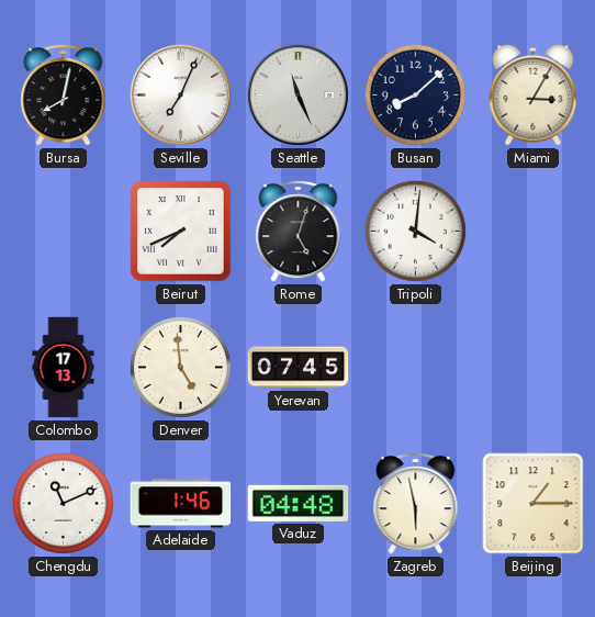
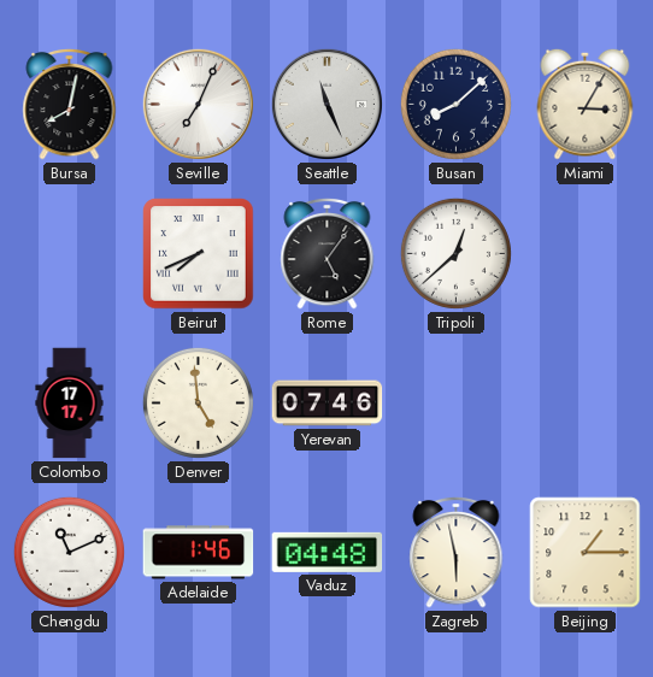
Rome: 5:03 -> 5:06 (328, 253)
Tripoli: 4:01 -> 12:38 (455, 253)
Colombo: 17:13 -> 17:17 (70, 404)
Yerevan: 07:45 -> 07:46 (328, 404)
